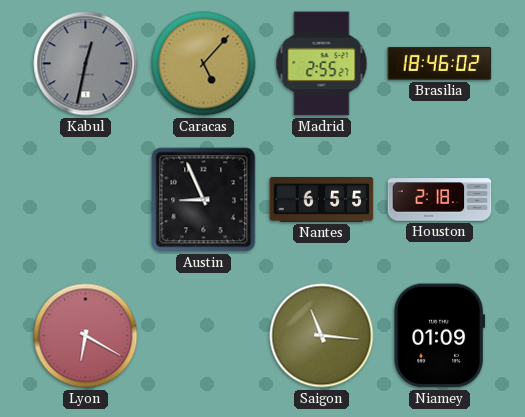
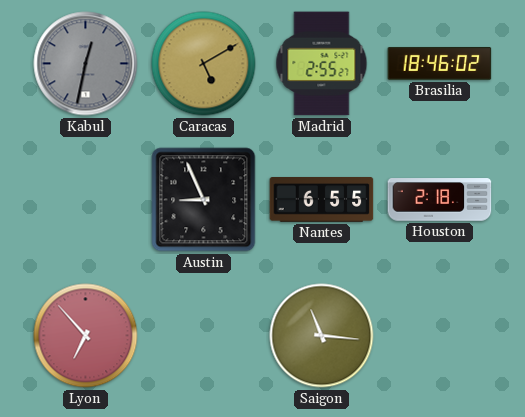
Caracas: 5:07 -> 5:10 (204, 64)
Lyon: 6:20 -> 6:53 (86, 336)
Niamey: 01:09 -> none (440, 336)
